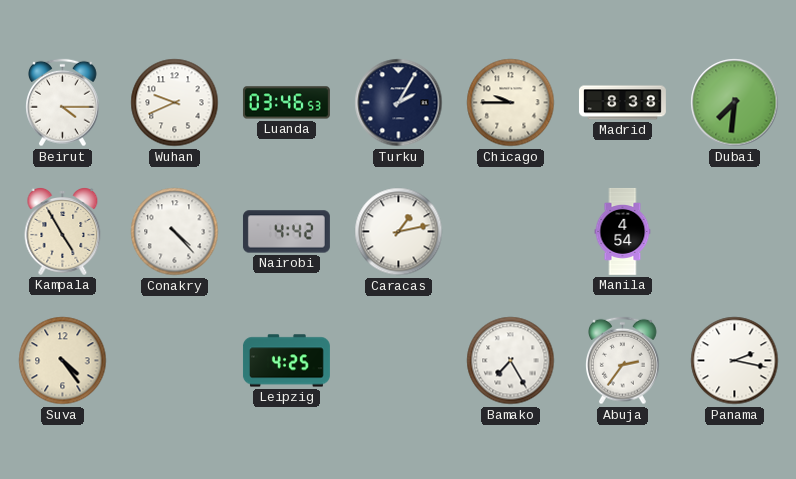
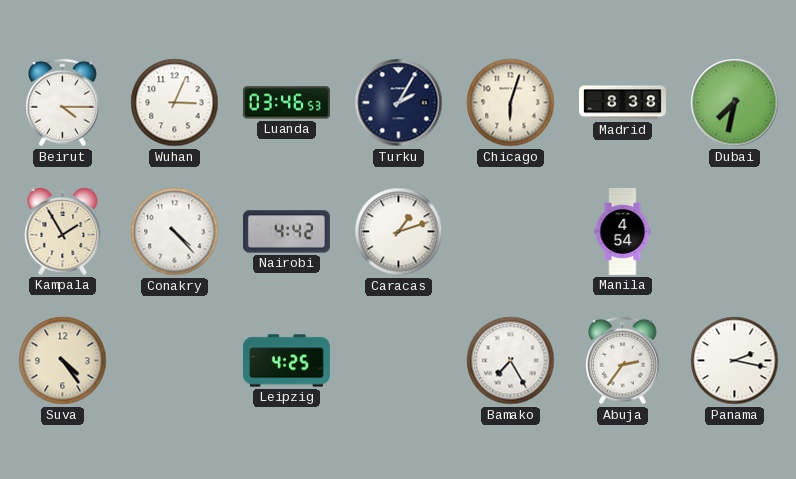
Wuhan: 9:41 -> 3:04 (175, 103)
Chicago: 9:45 -> 6:03 (511, 103)
Dubai: 7:31 -> 7:32 (735, 103)
Kampala: 4:55 -> 1:55 (63, 232)
Caracas: 1:13 -> 1:12 (399, 232)
